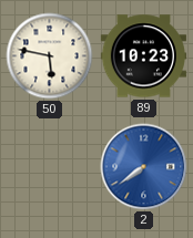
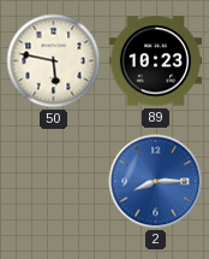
2: 7:39 -> 8:15 (156, 182)
